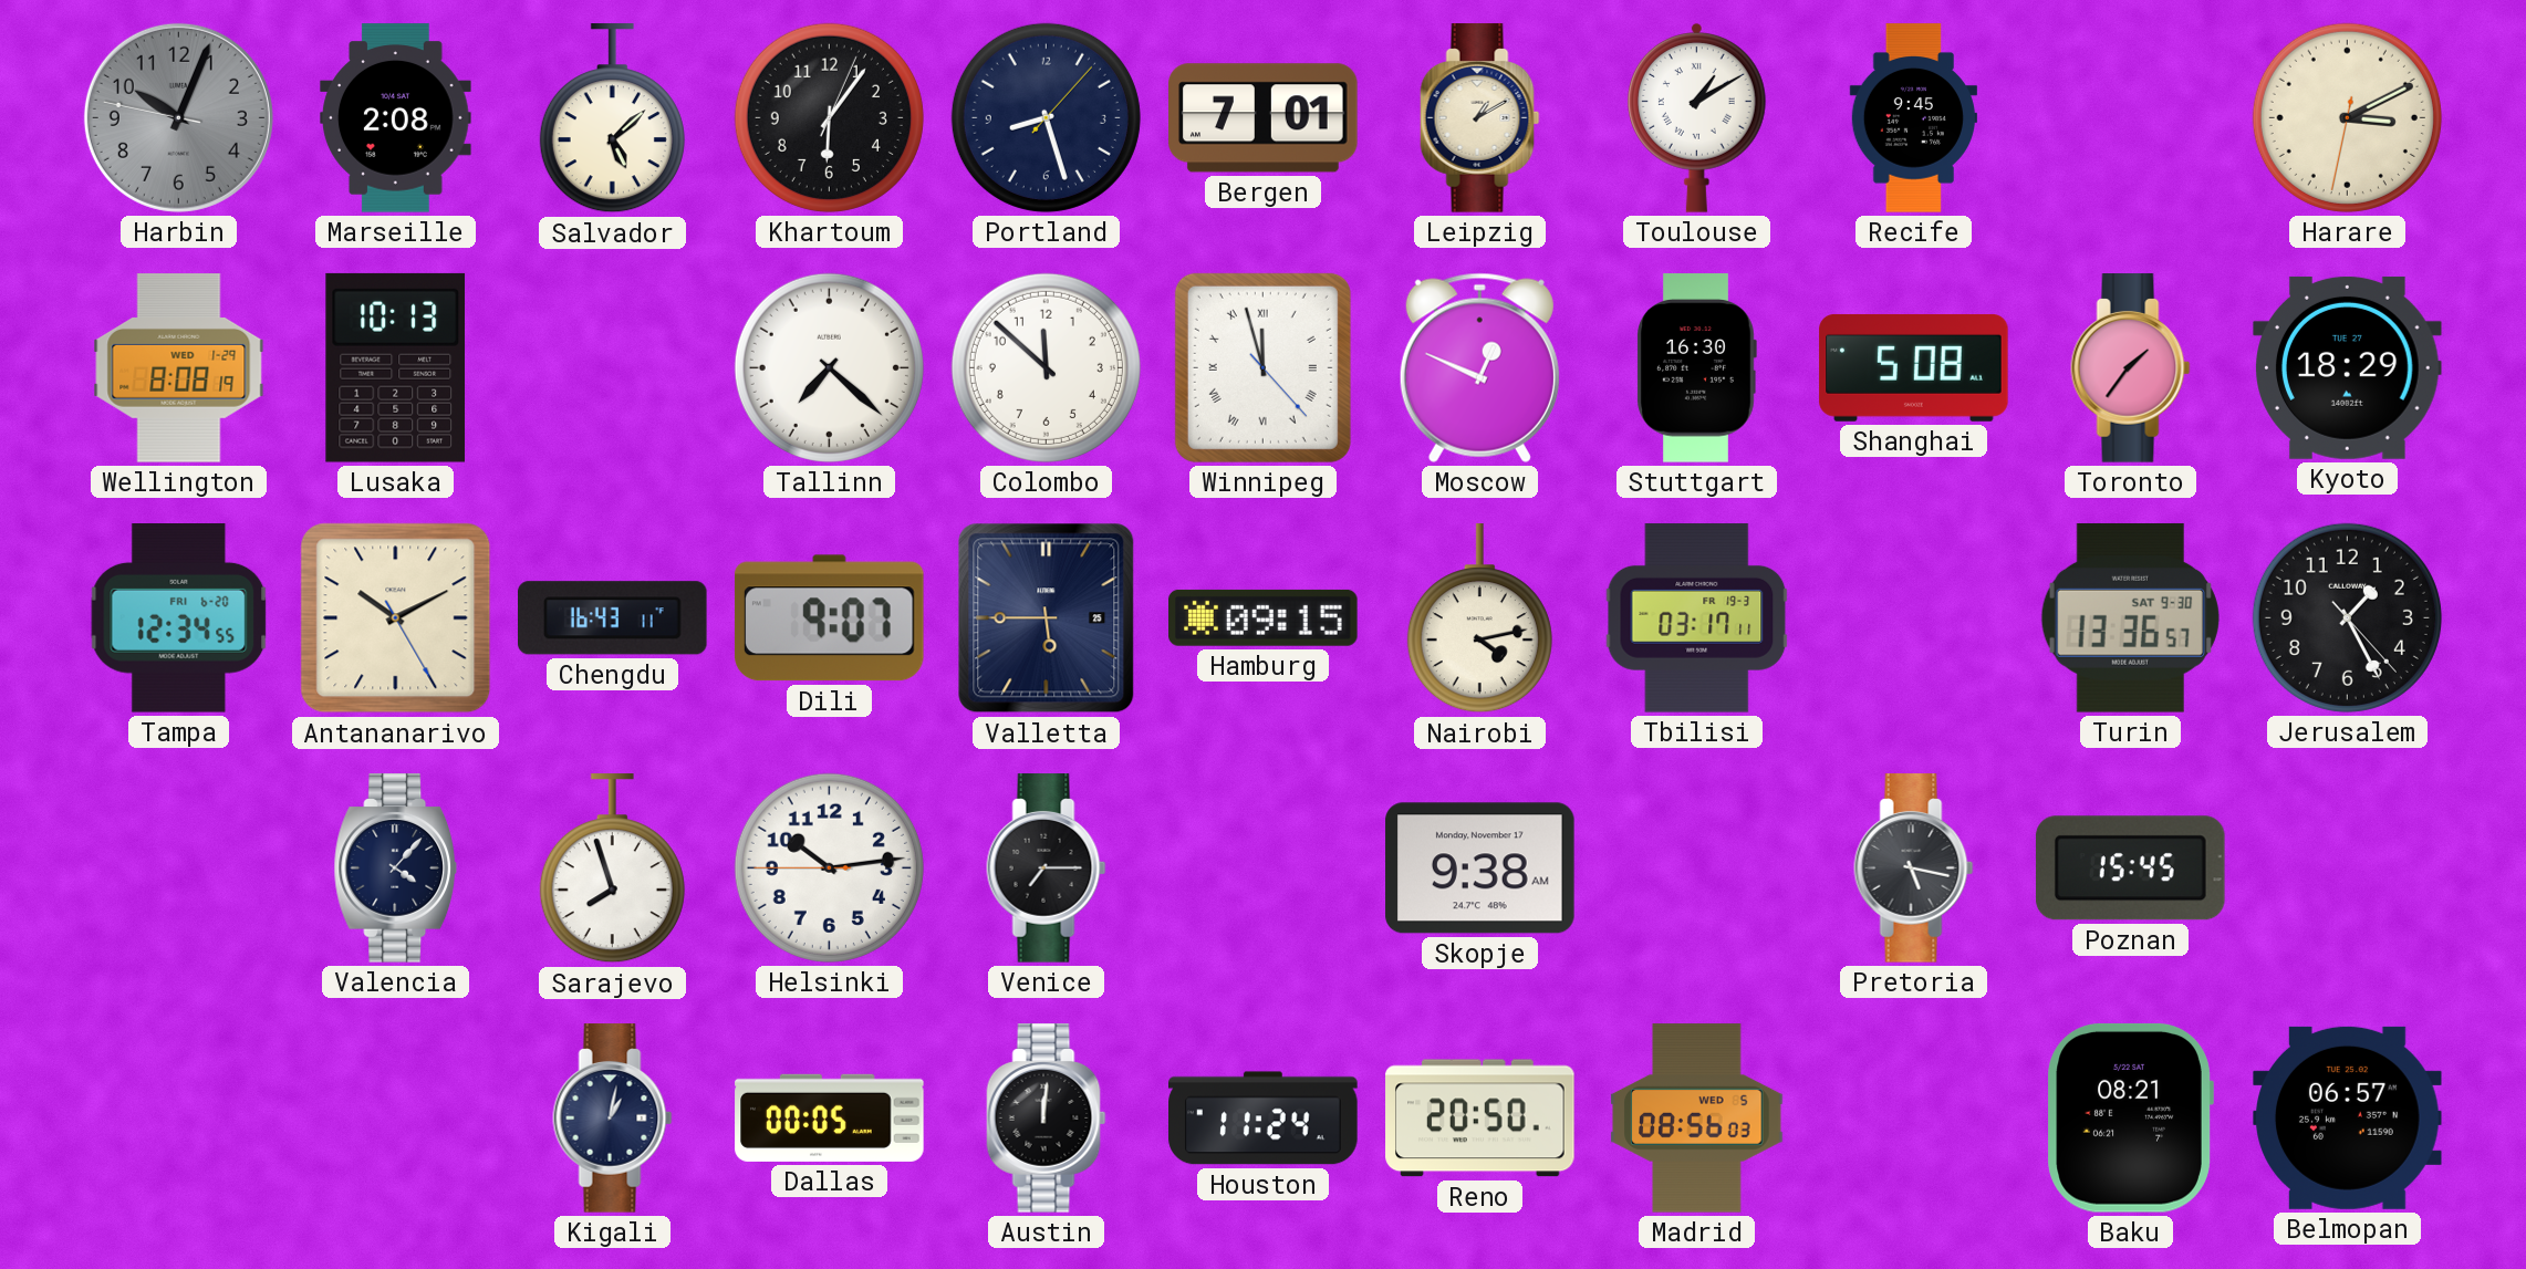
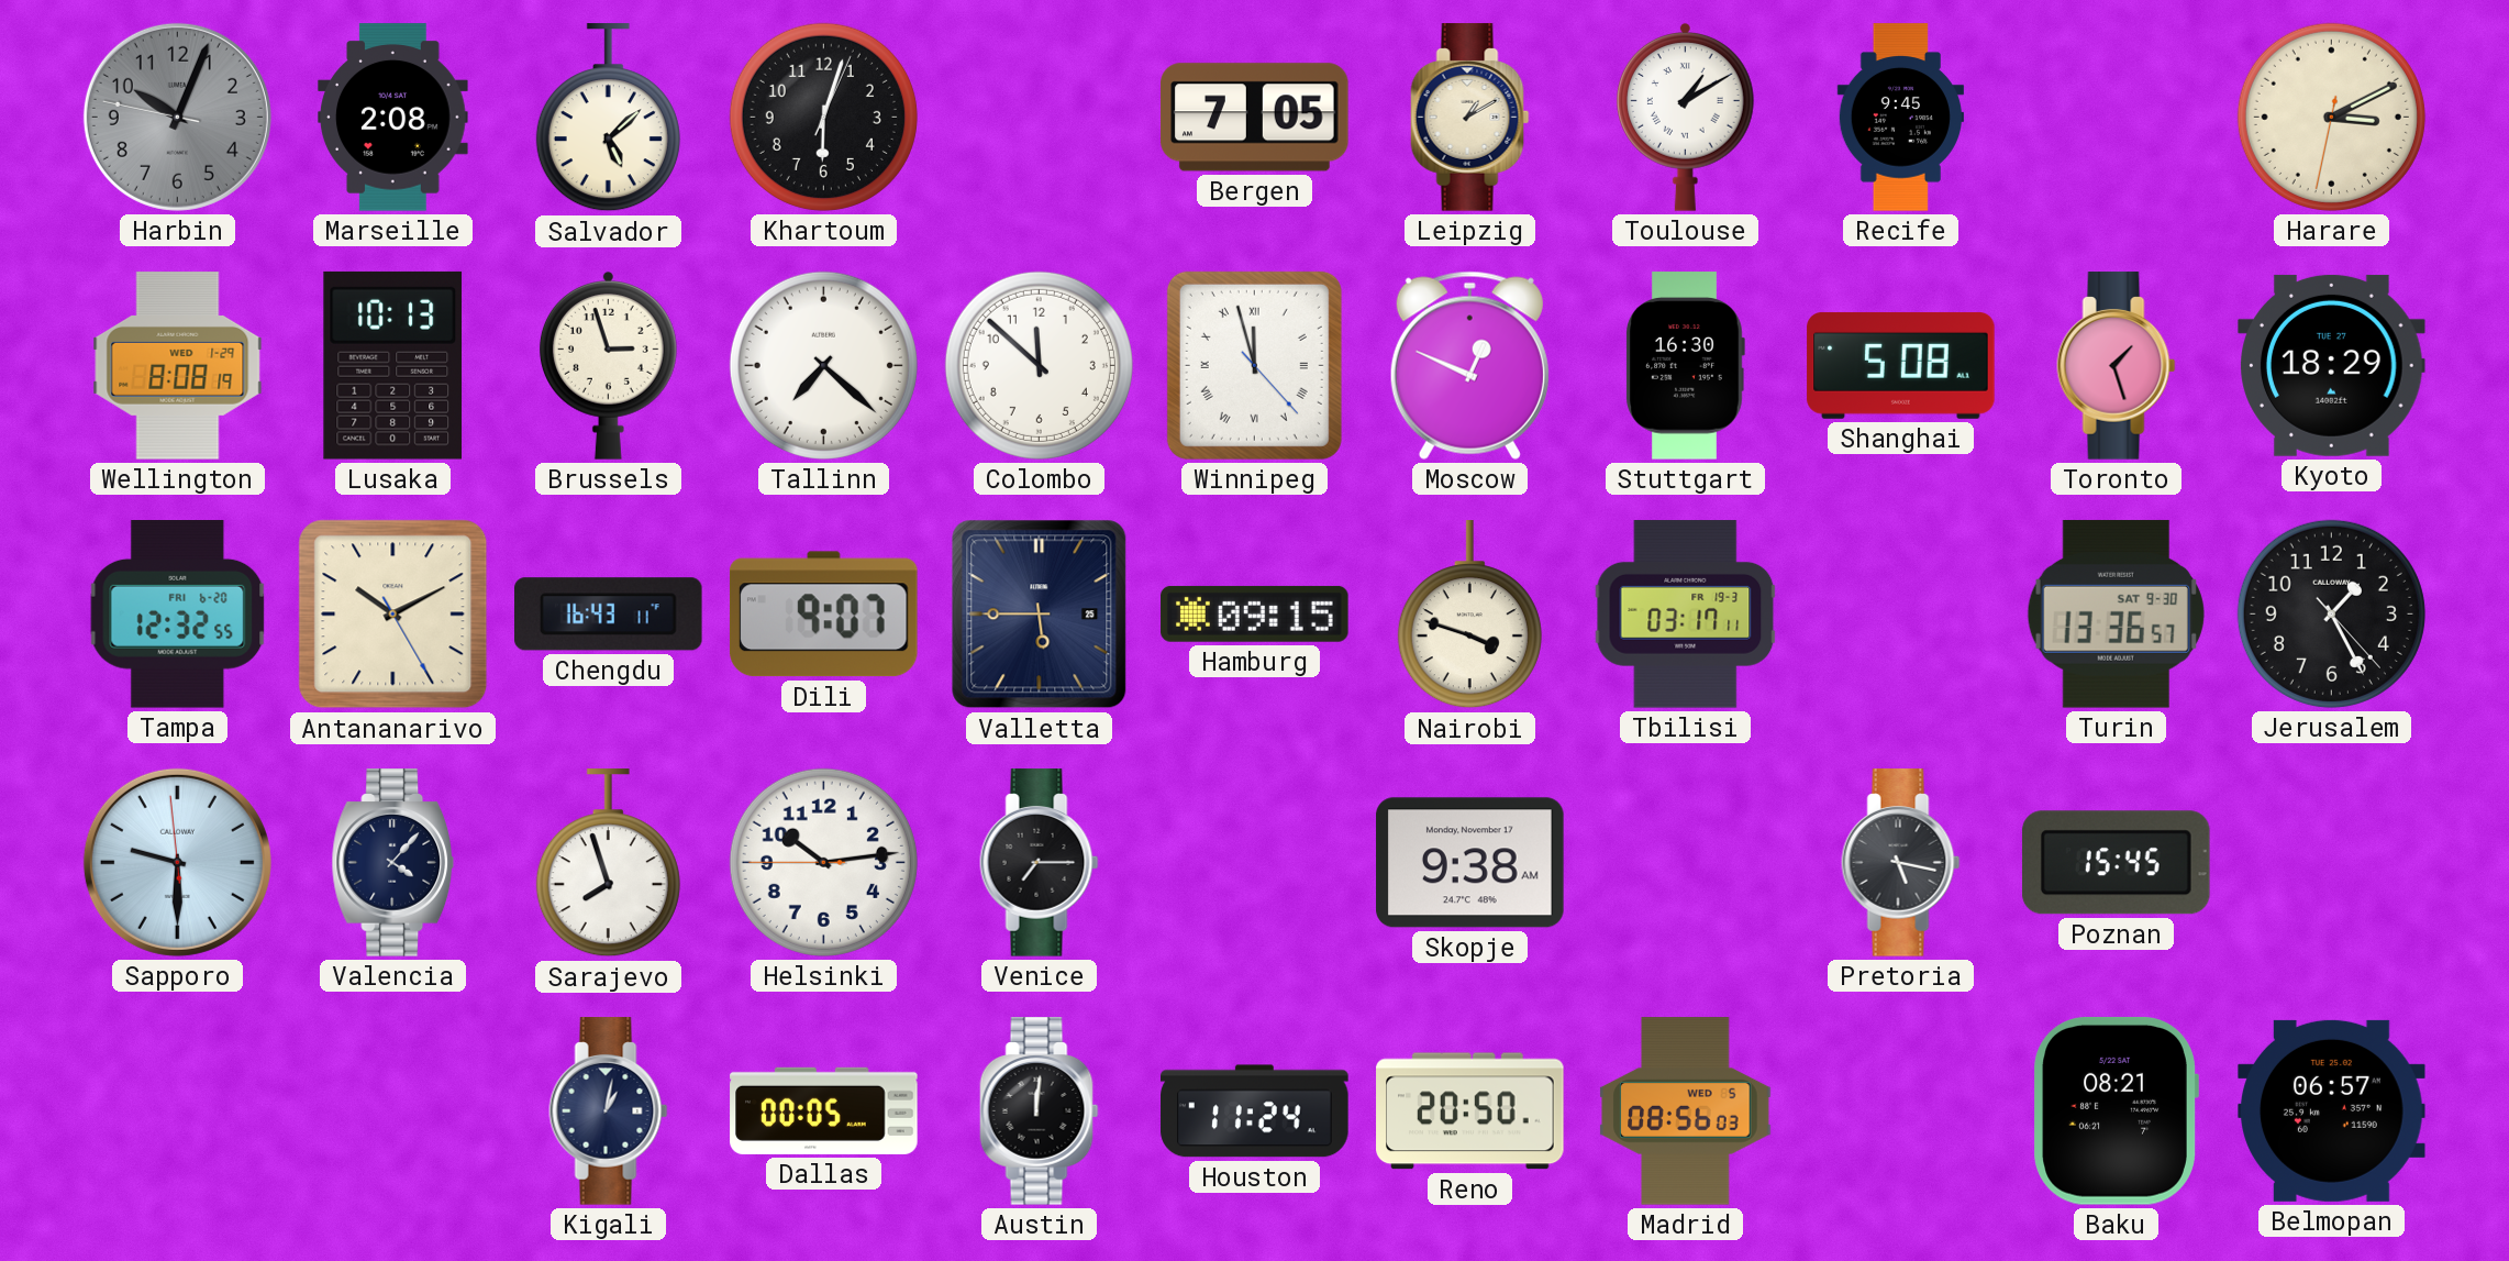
Khartoum: 6:06 -> 6:03 (823, 117)
Portland: 8:27 -> none (1046, 117)
Bergen: 7:01 -> 7:05 (1255, 118)
Brussels: none -> 2:57 (608, 366)
Toronto: 1:36 -> 1:27 (2117, 366)
Tampa: 12:34 -> 12:32 (178, 615)
Nairobi: 4:13 -> 3:48 (1469, 615)
Sapporo: none -> 9:29 (177, 862)
